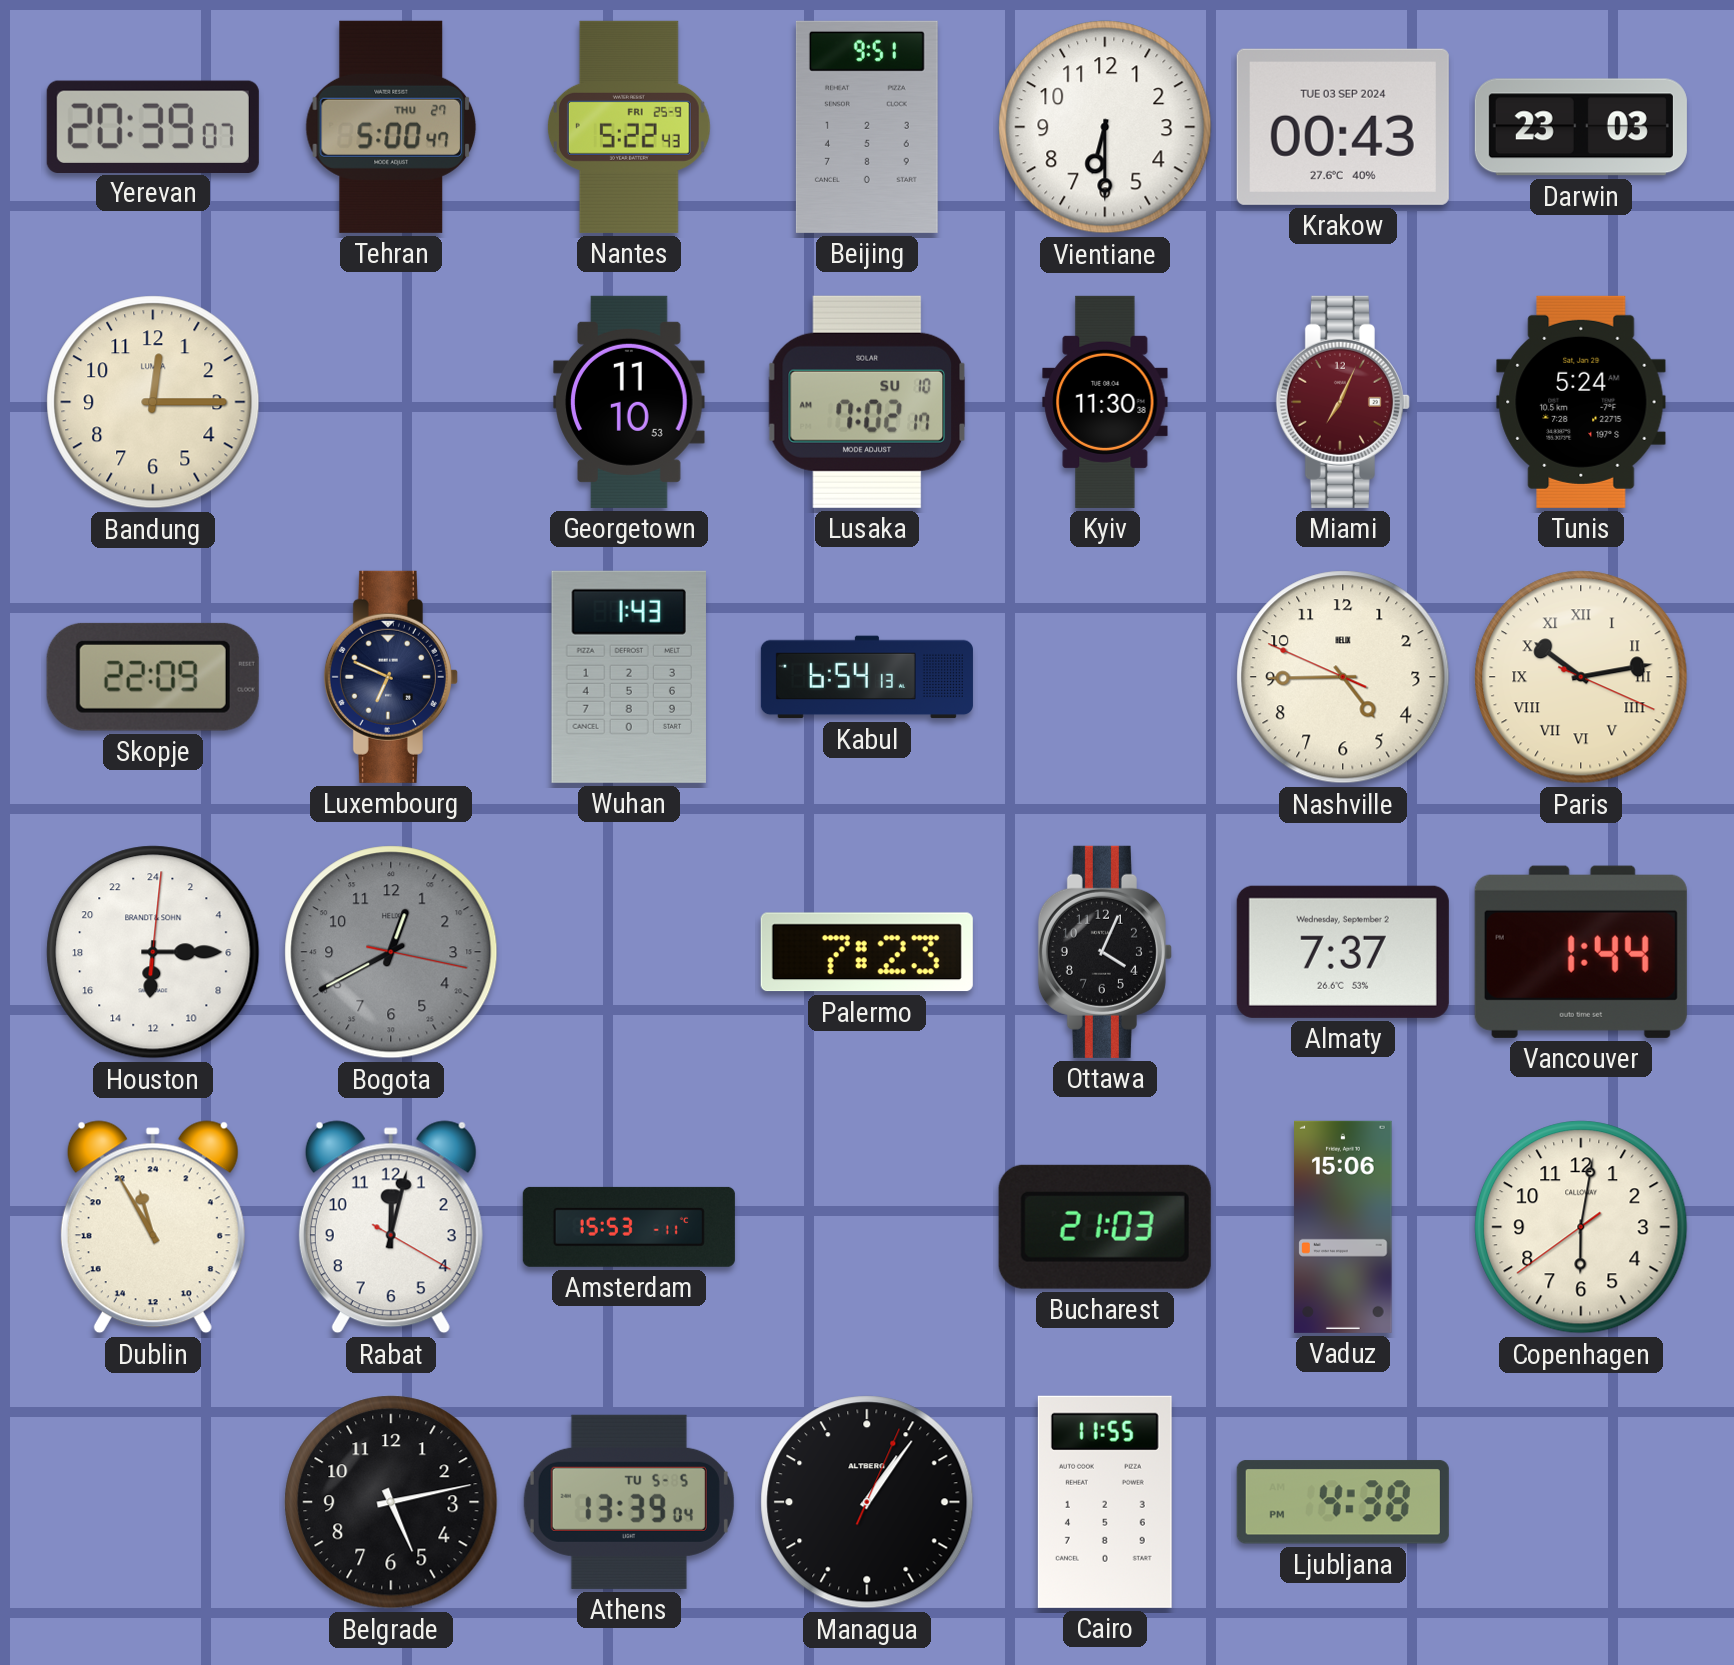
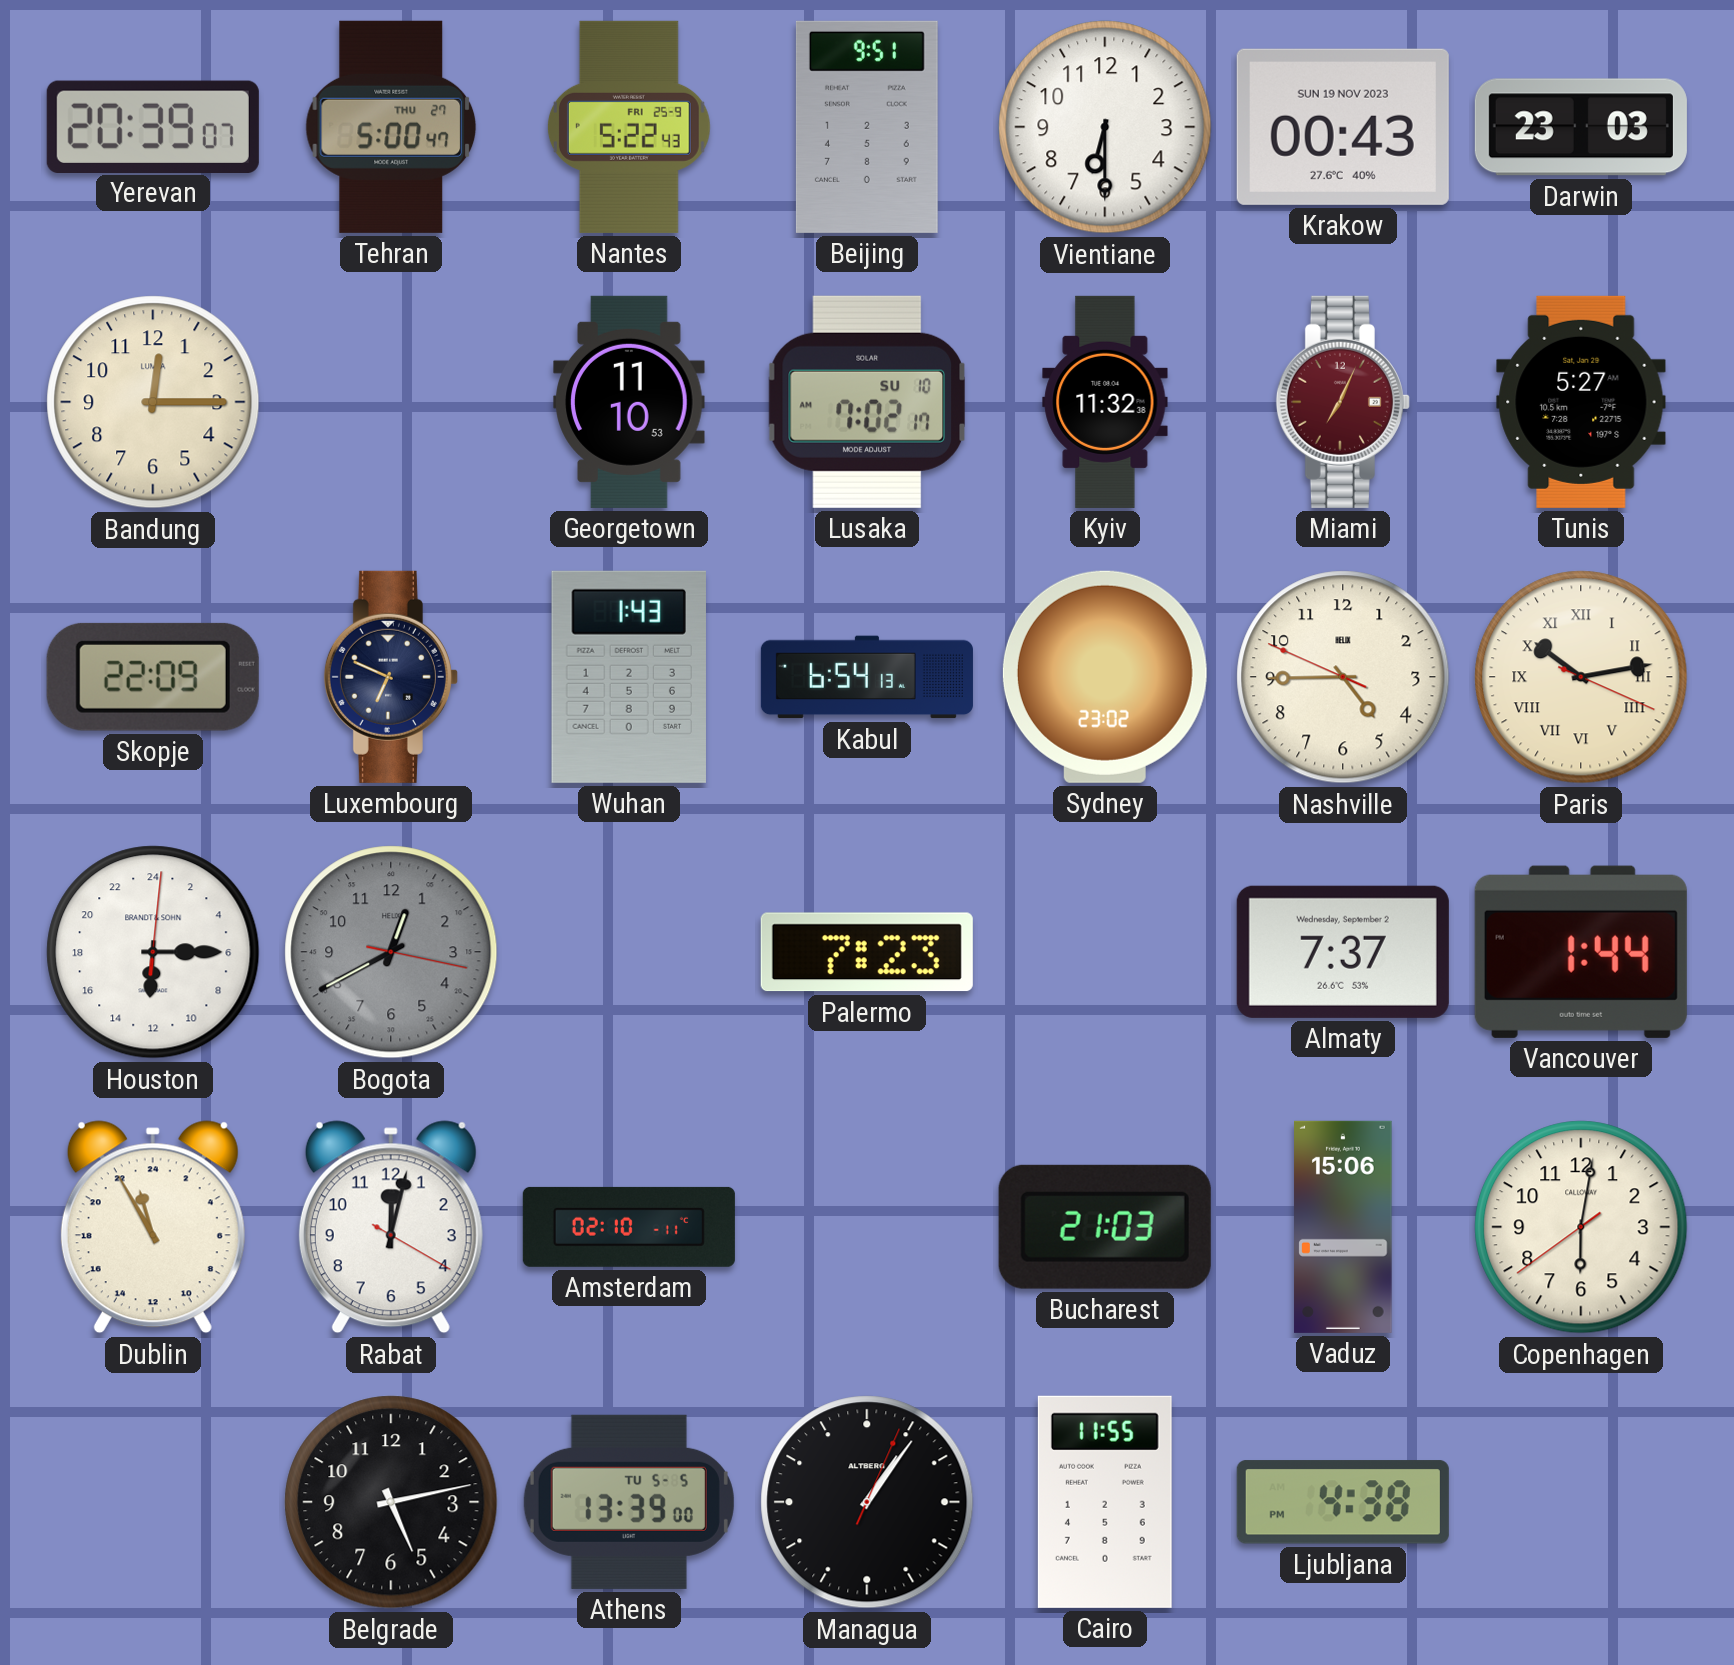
Krakow date: TUE 03 SEP 2024 -> SUN 19 NOV 2023 (1343, 127)
Kyiv: 11:30 -> 11:32 (1105, 402)
Tunis: 5:24 -> 5:27 (1581, 402)
Sydney: none -> 23:02 (1105, 677)
Ottawa: 4:04 -> none (1105, 952)
Amsterdam: 15:53 -> 02:10 (629, 1227)
Athens: 13:39:04 -> 13:39:00 (629, 1502)
